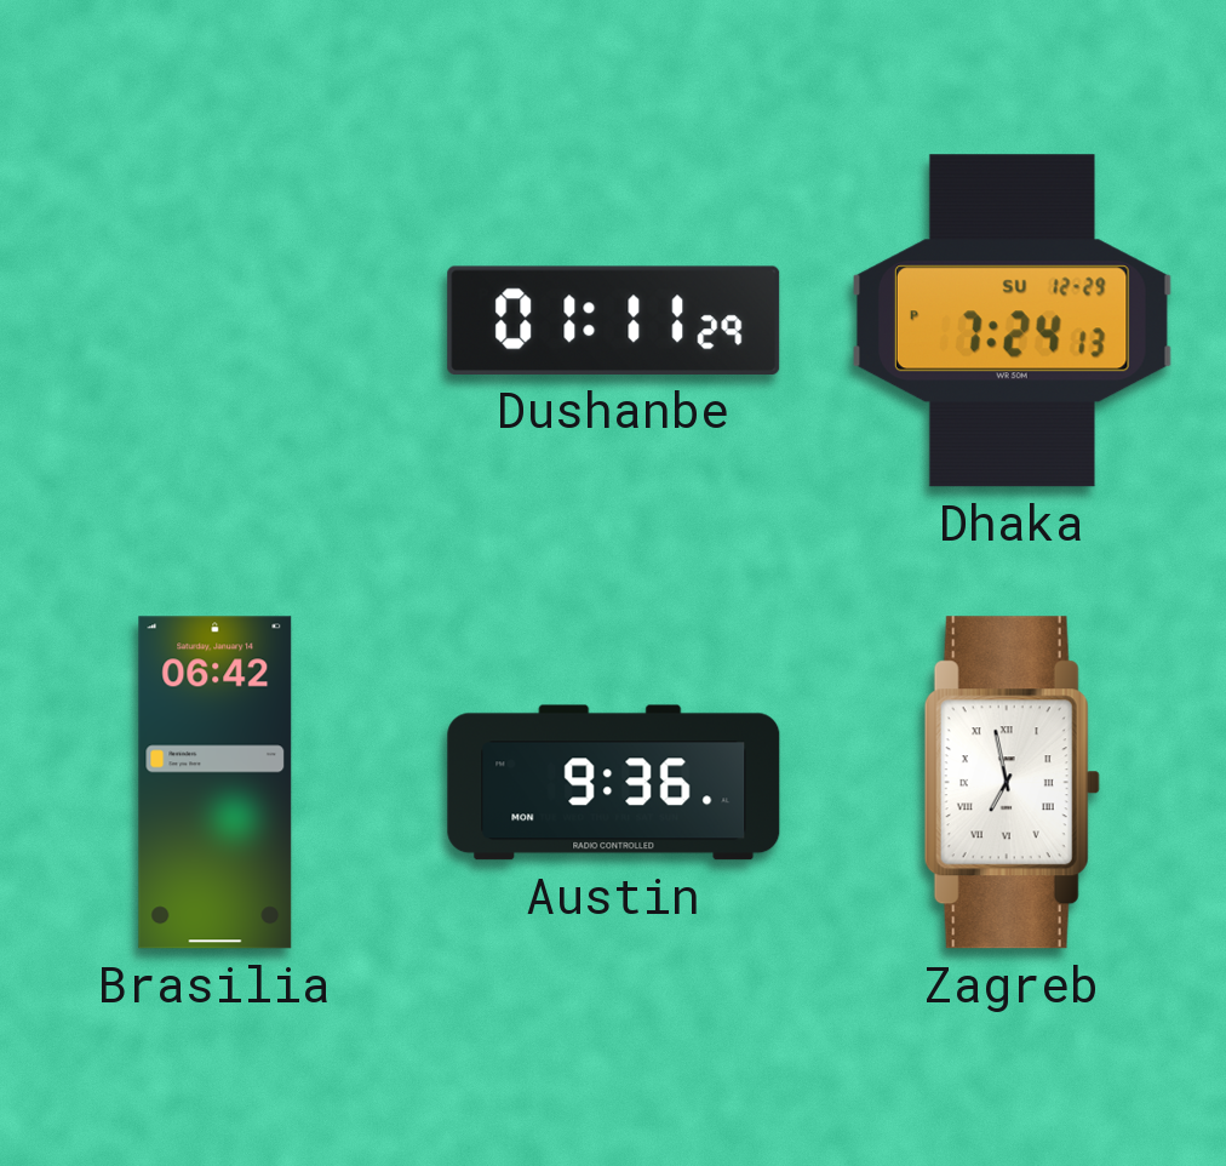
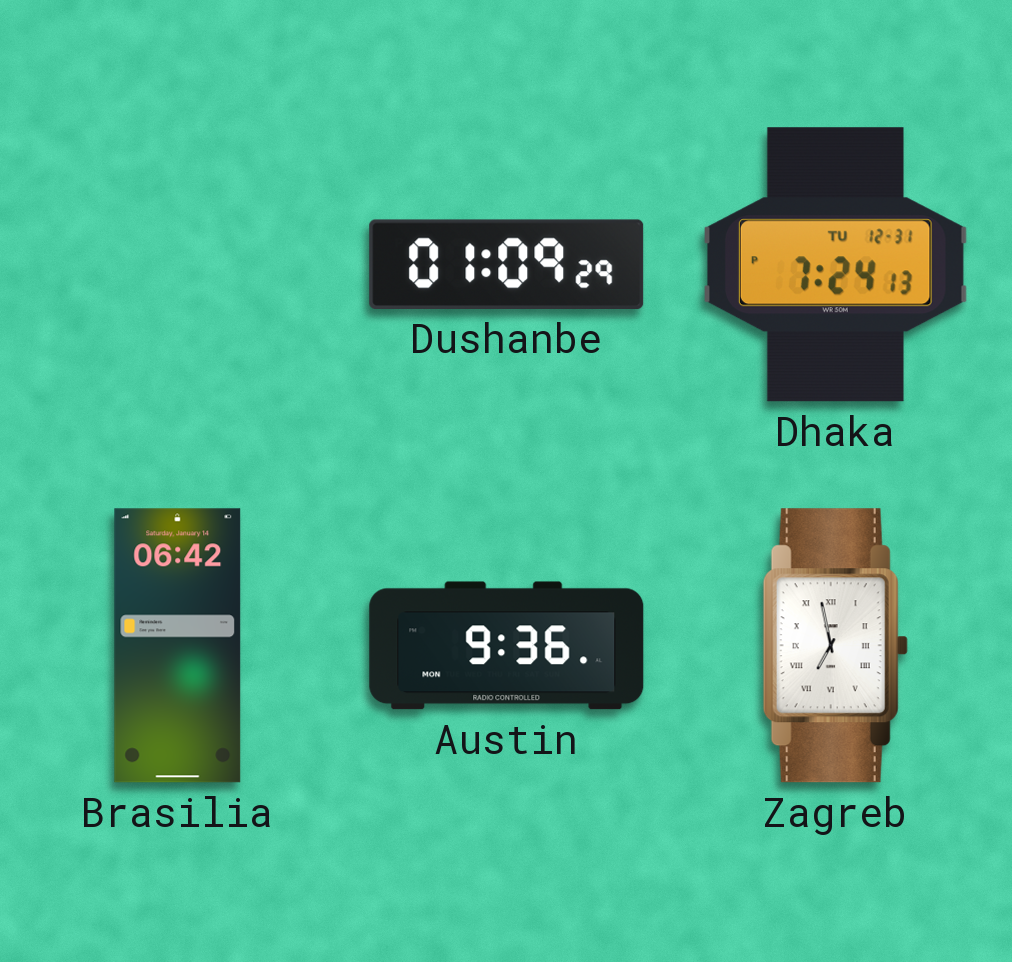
Dushanbe: 01:11 -> 01:09 (507, 264)
Dhaka date: SU 12-29 -> TU 12-31 (835, 265)
